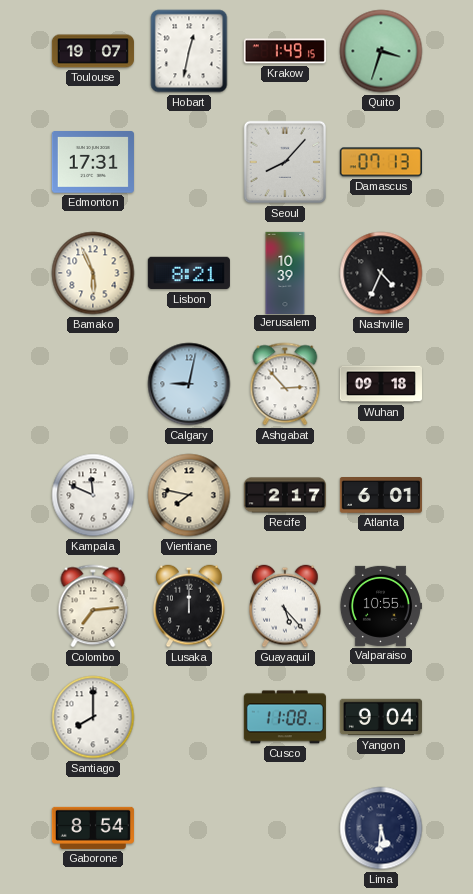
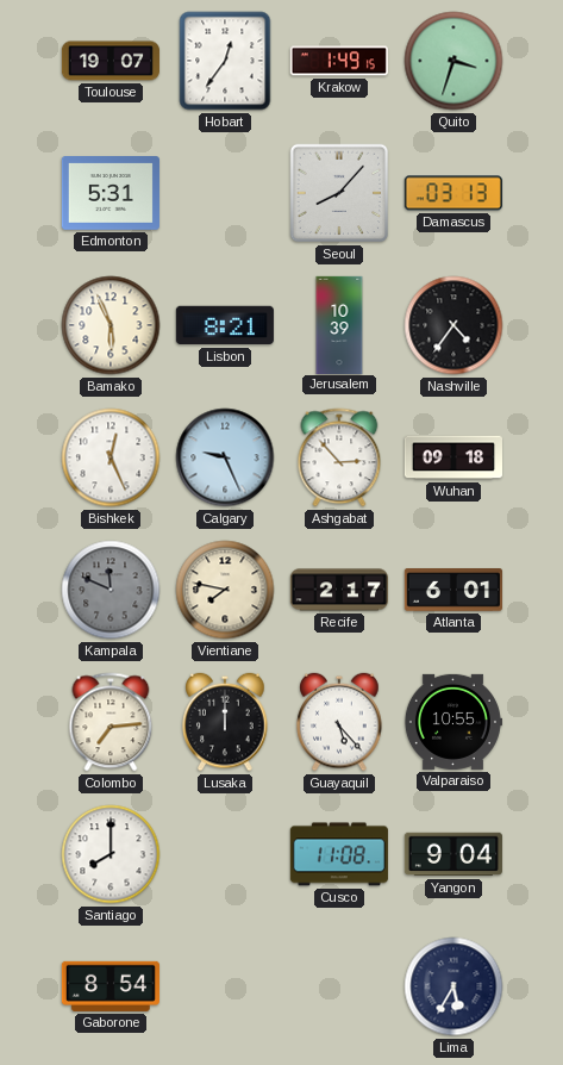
Hobart: 12:32 -> 12:36 (225, 61)
Edmonton: 17:31 -> 5:31 (111, 194)
Damascus: 07:13 -> 03:13 (453, 193)
Nashville: 4:34 -> 4:36 (453, 325)
Bishkek: none -> 12:26 (111, 457)
Calgary: 9:02 -> 9:26 (225, 457)
Kampala dial: white -> grey (111, 590)
Lima: 5:31 -> 5:35 (453, 986)
